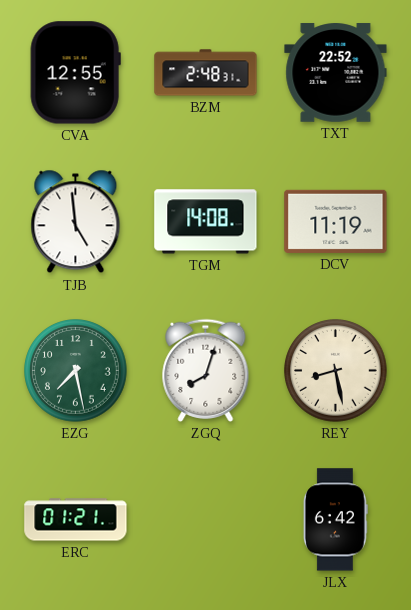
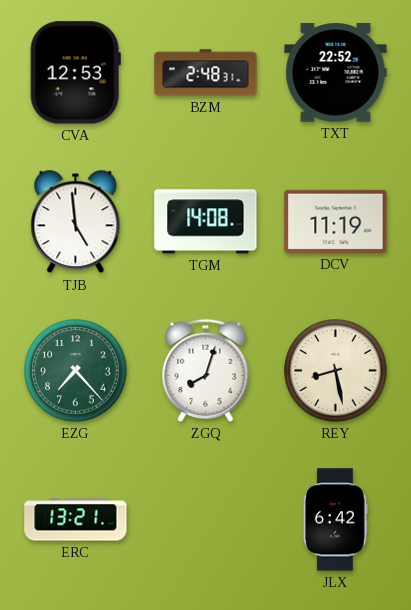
CVA: 12:55 -> 12:53 (75, 73)
EZG: 7:28 -> 7:23 (76, 371)
ERC: 01:21 -> 13:21 (76, 520)
